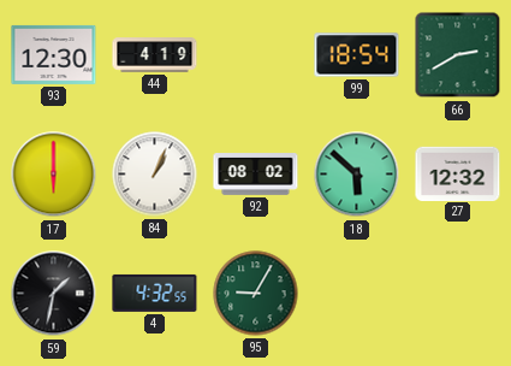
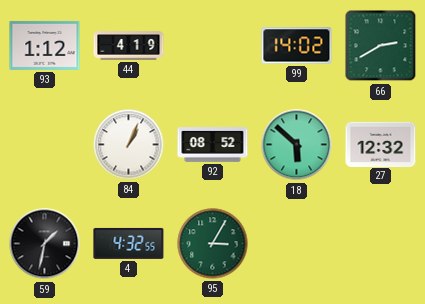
93: 12:30 -> 1:12 (45, 45)
99: 18:54 -> 14:02 (297, 46)
17: 6:00 -> none (54, 175)
92: 08:02 -> 08:52 (213, 145)
95: 9:05 -> 3:05 (213, 244)
